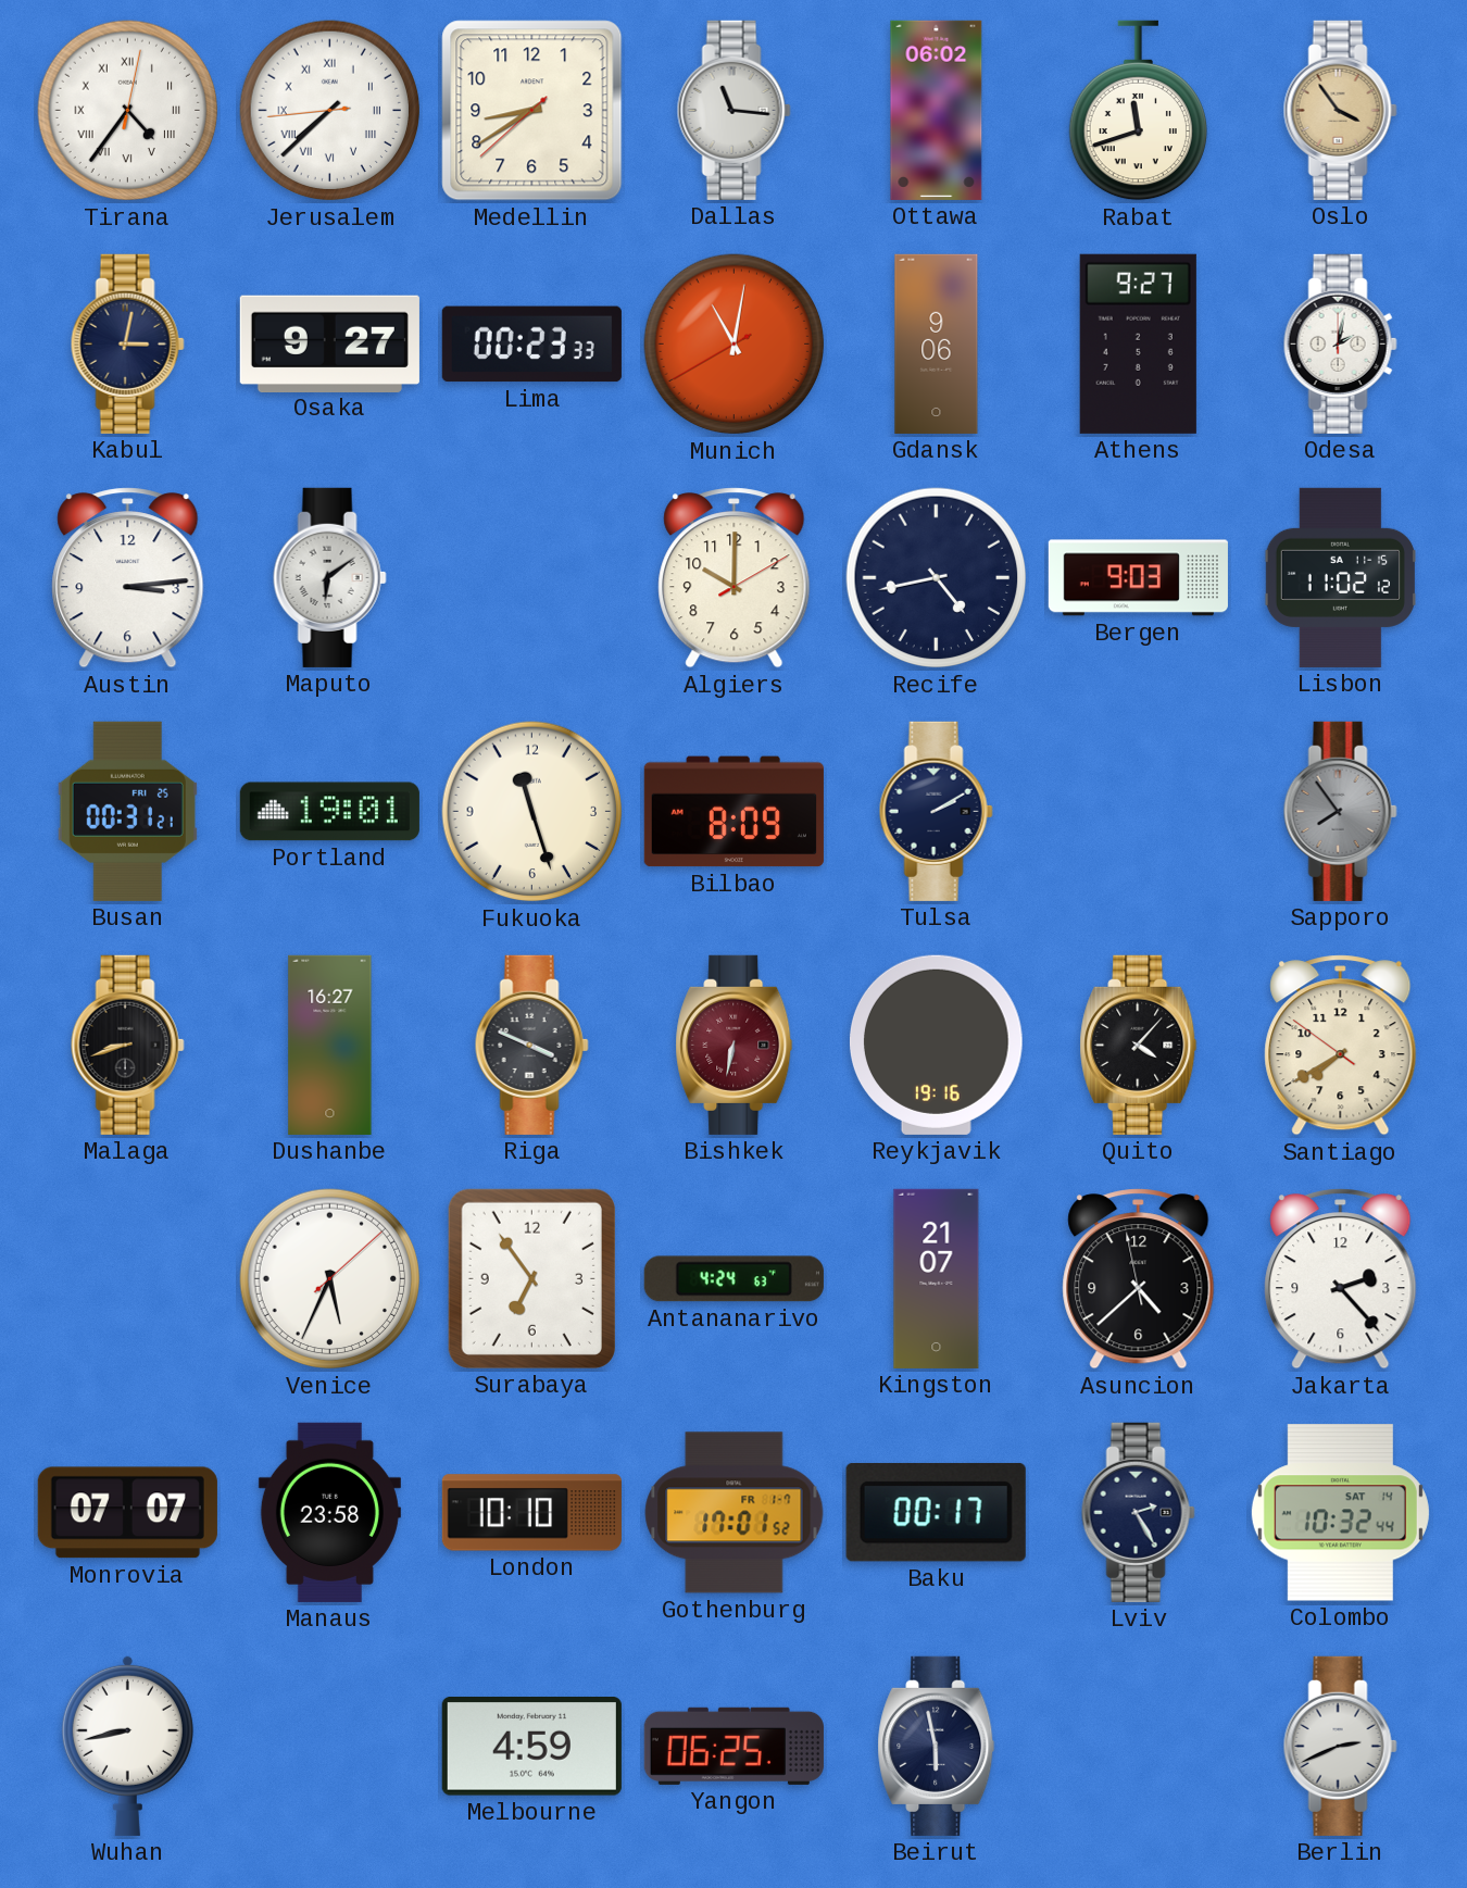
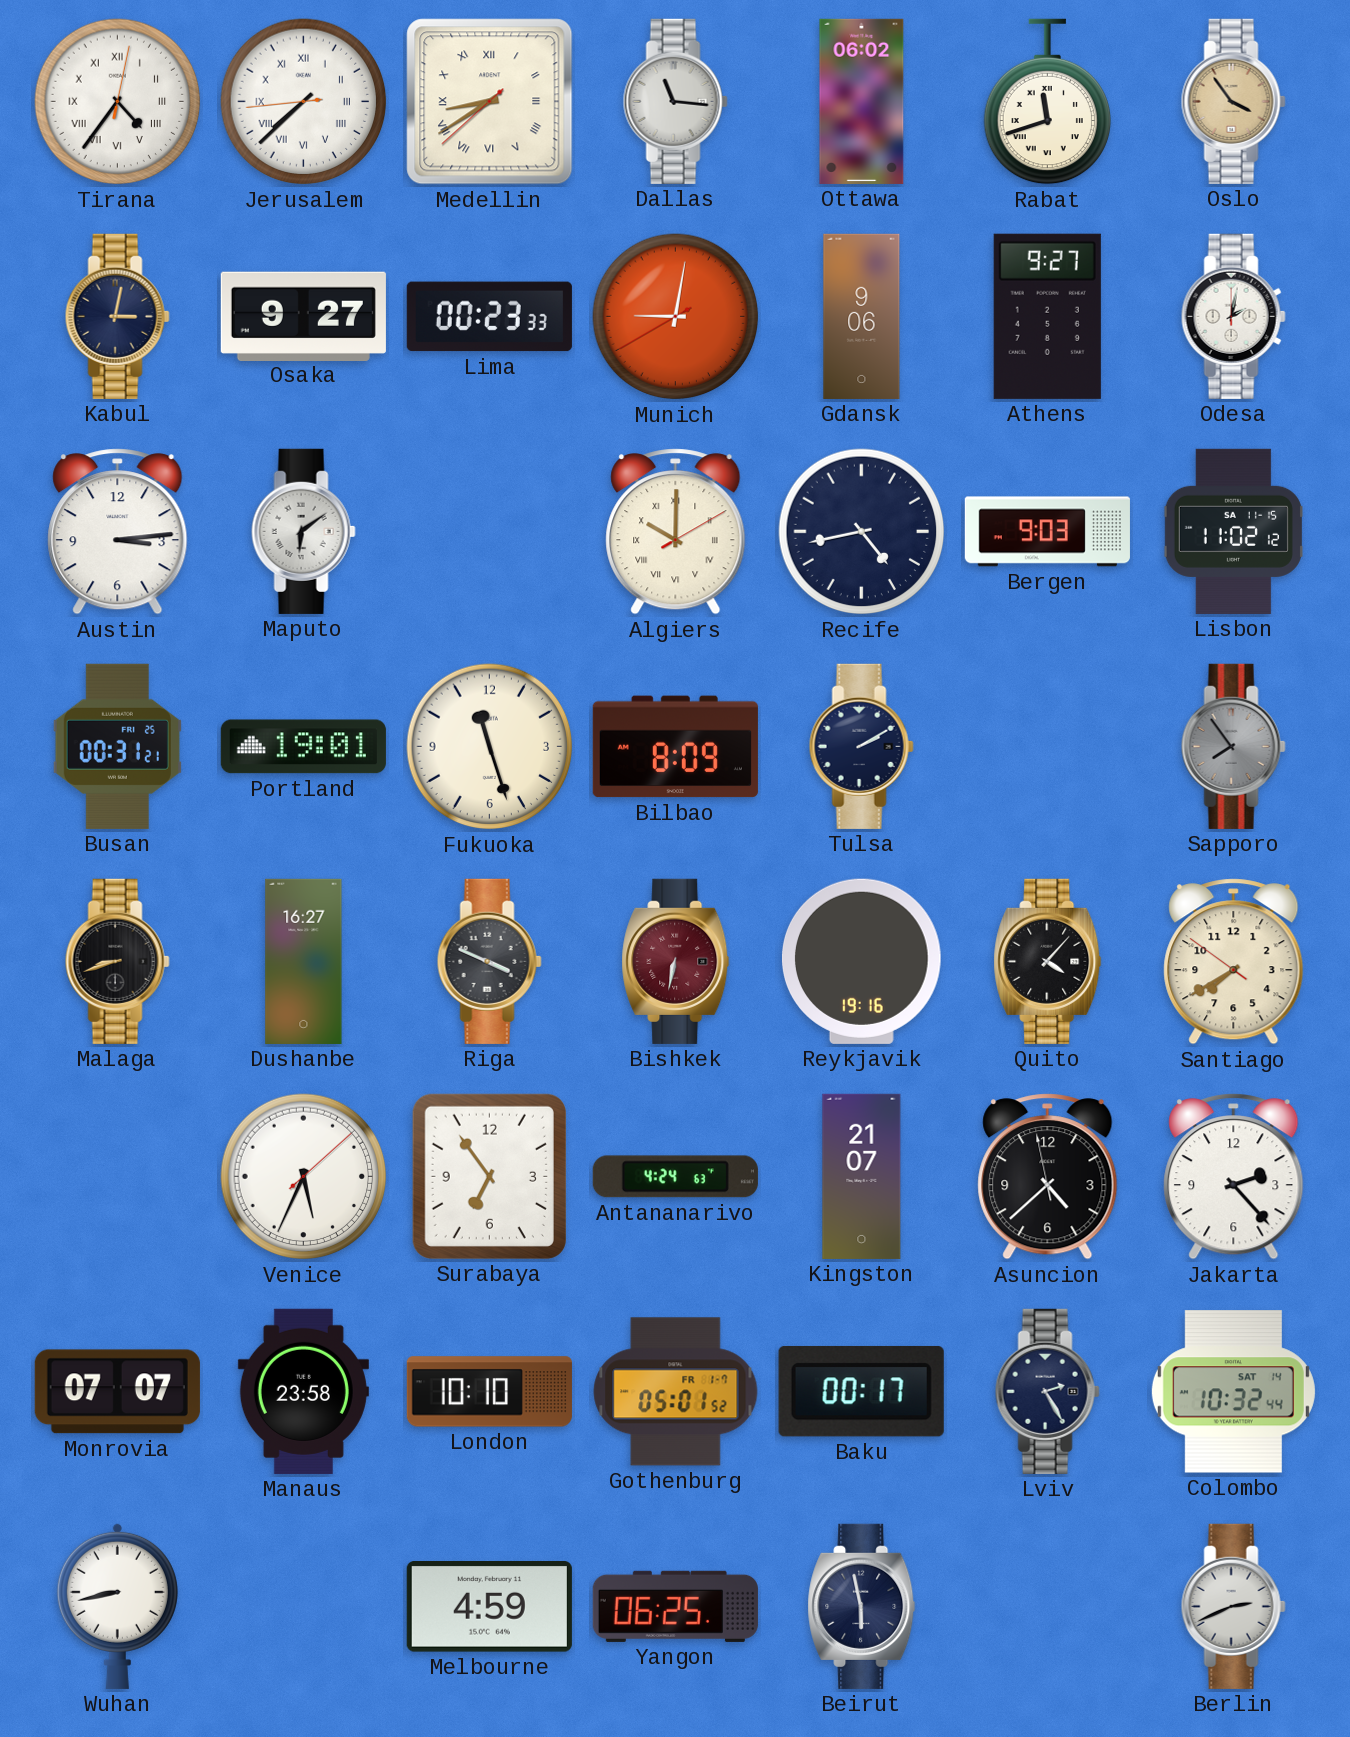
Medellin numerals: Arabic -> Roman (490, 102)
Munich: 11:01 -> 9:01 (676, 317)
Algiers numerals: Arabic -> Roman (676, 532)
Gothenburg: 17:01 -> 05:01 (676, 1392)
